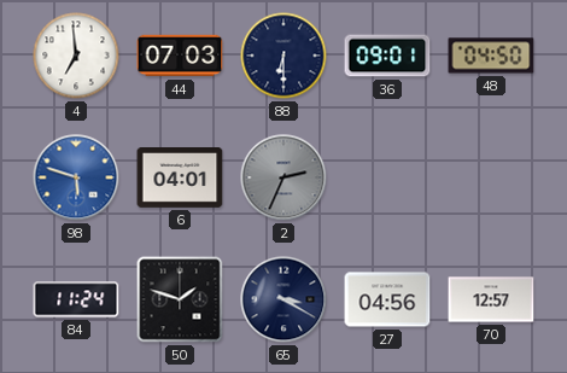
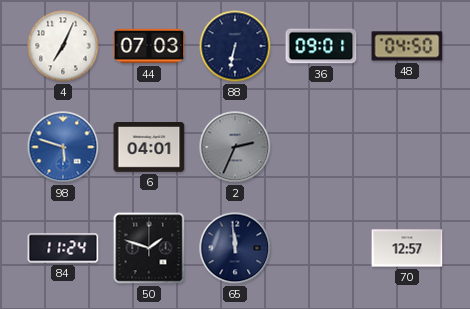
4: 6:59 -> 7:04 (63, 46)
88: 6:30 -> 6:32 (235, 46)
65: 3:20 -> 11:59 (235, 248)
27: 04:56 -> none (387, 299)
